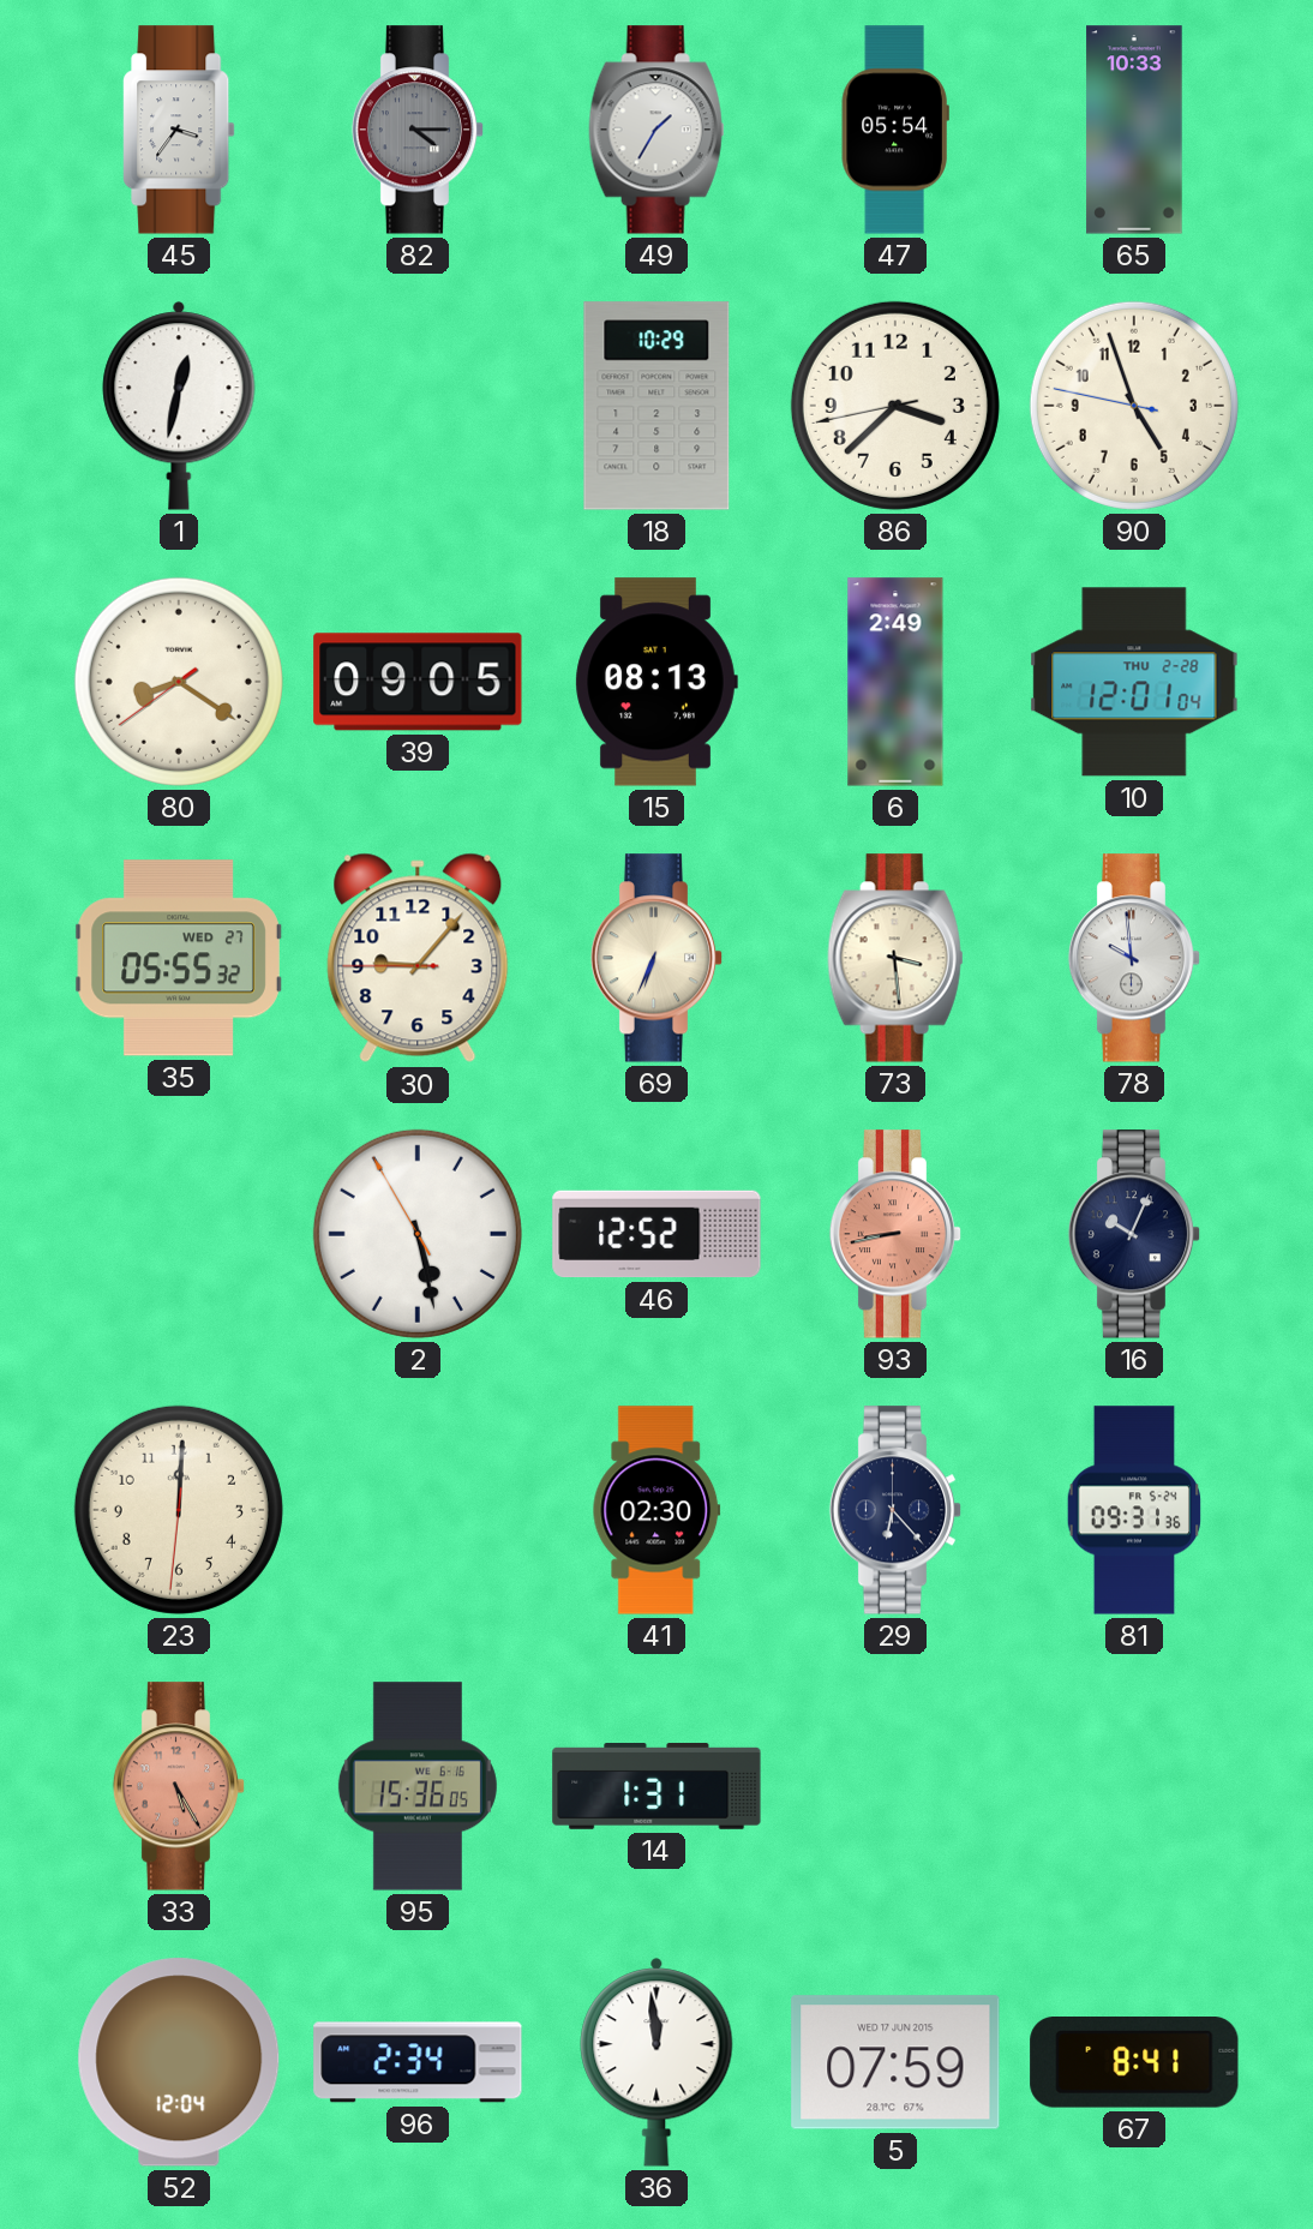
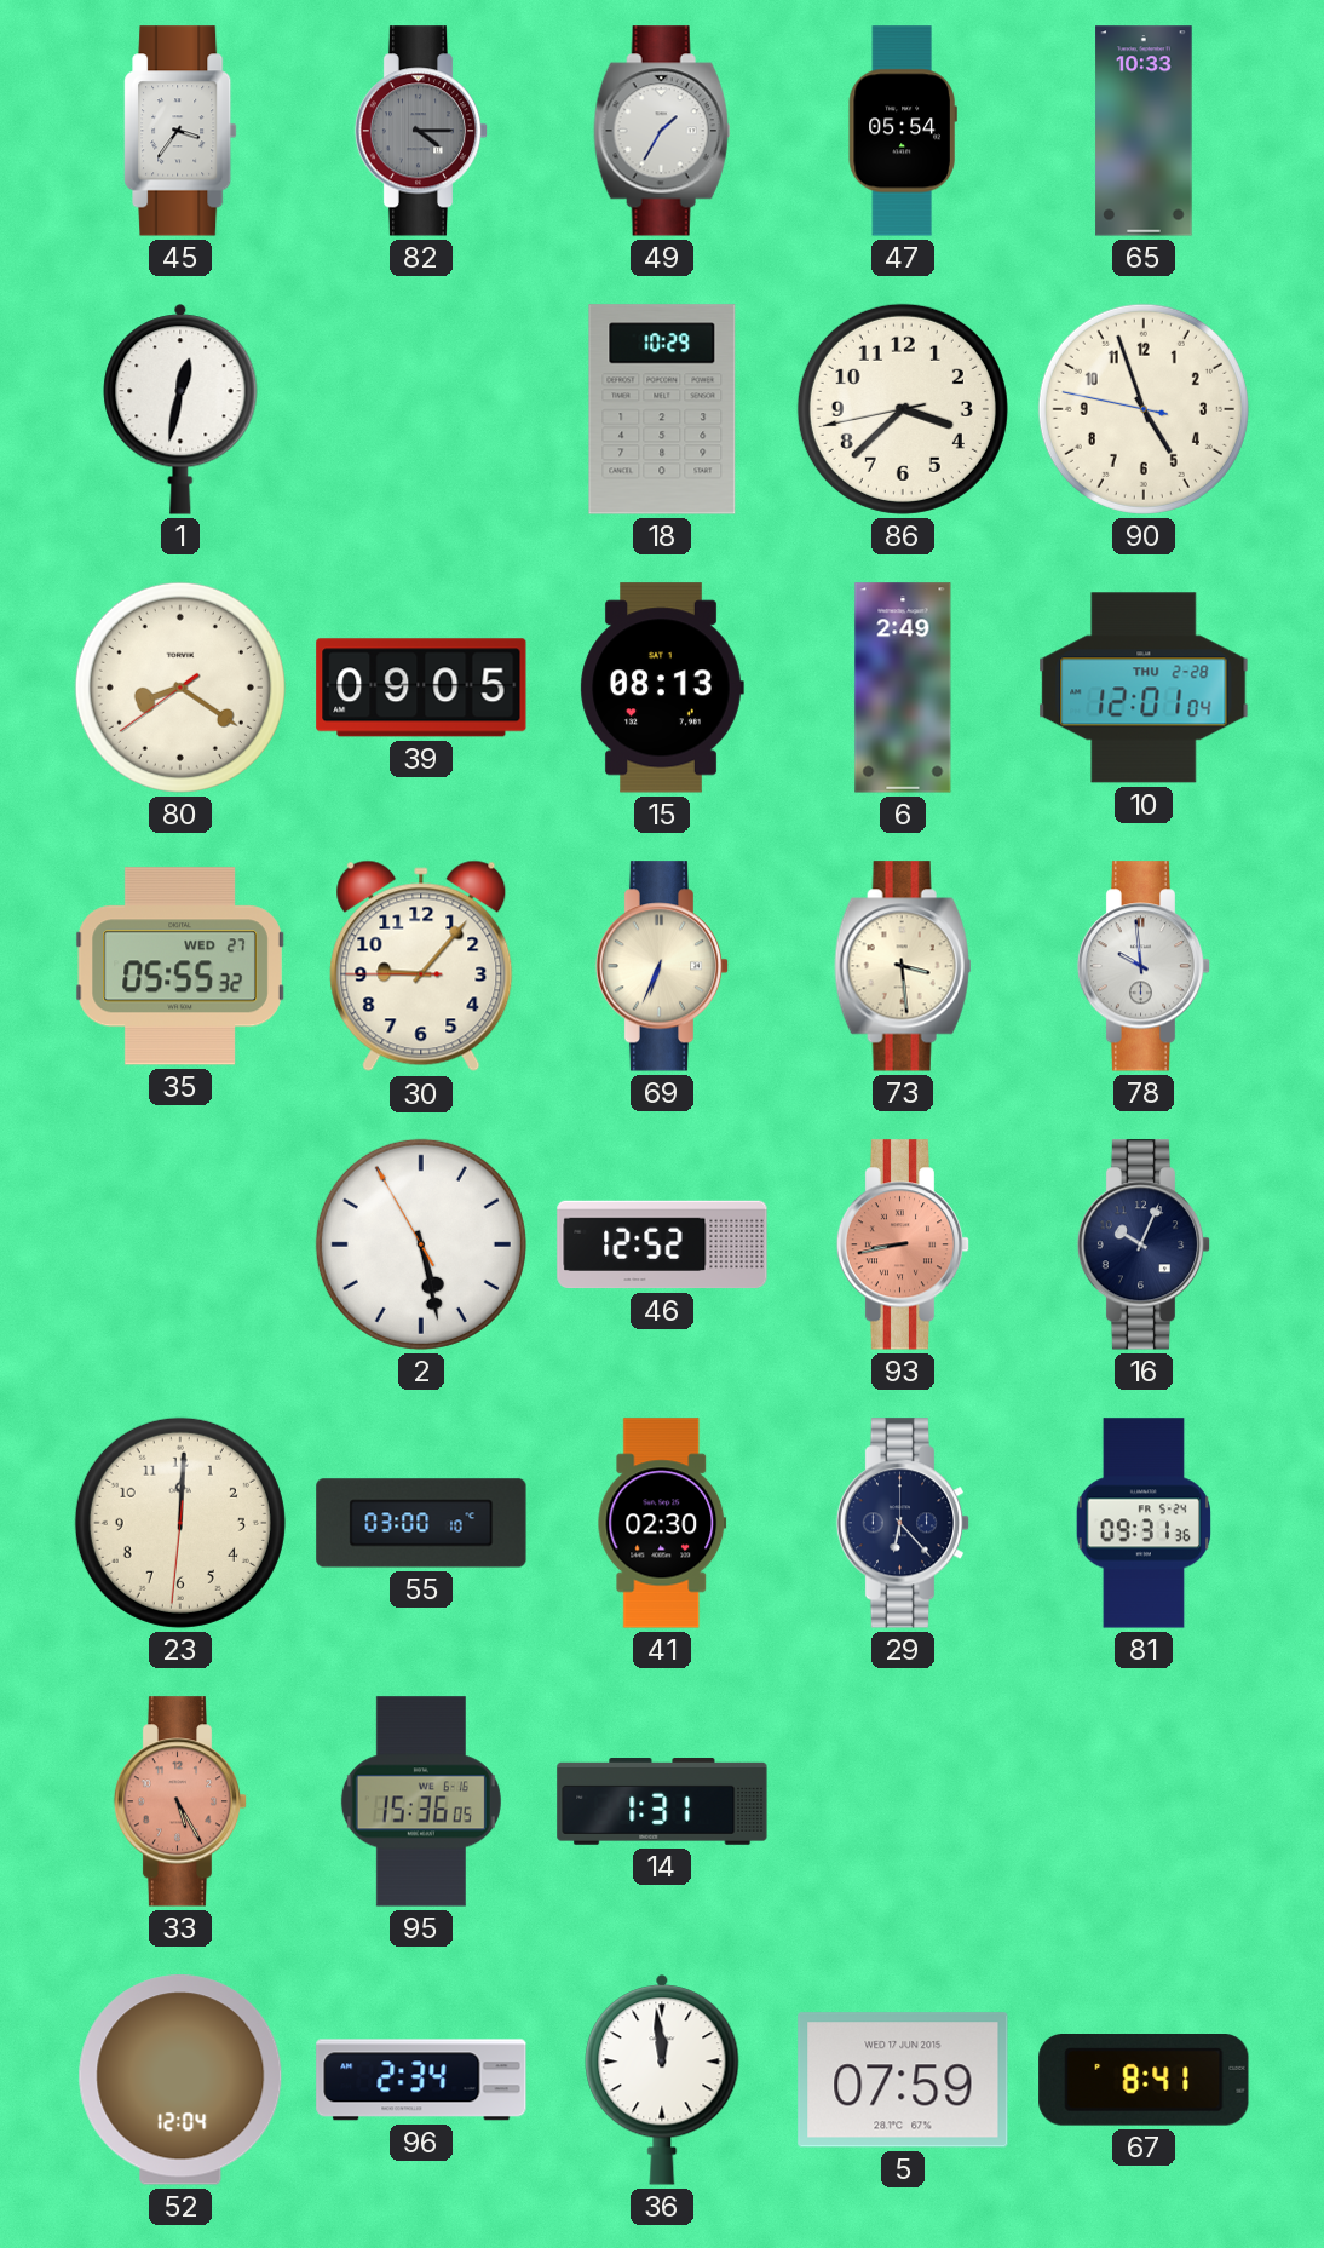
55: none -> 03:00 (421, 1523)
